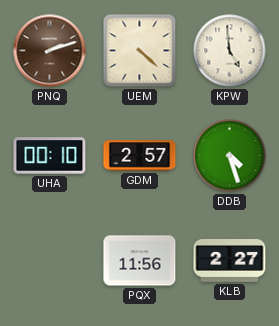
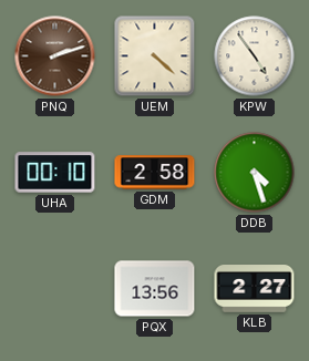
KPW: 4:59 -> 4:54 (255, 56)
GDM: 2:57 -> 2:58 (155, 173)
PQX: 11:56 -> 13:56 (155, 289)
